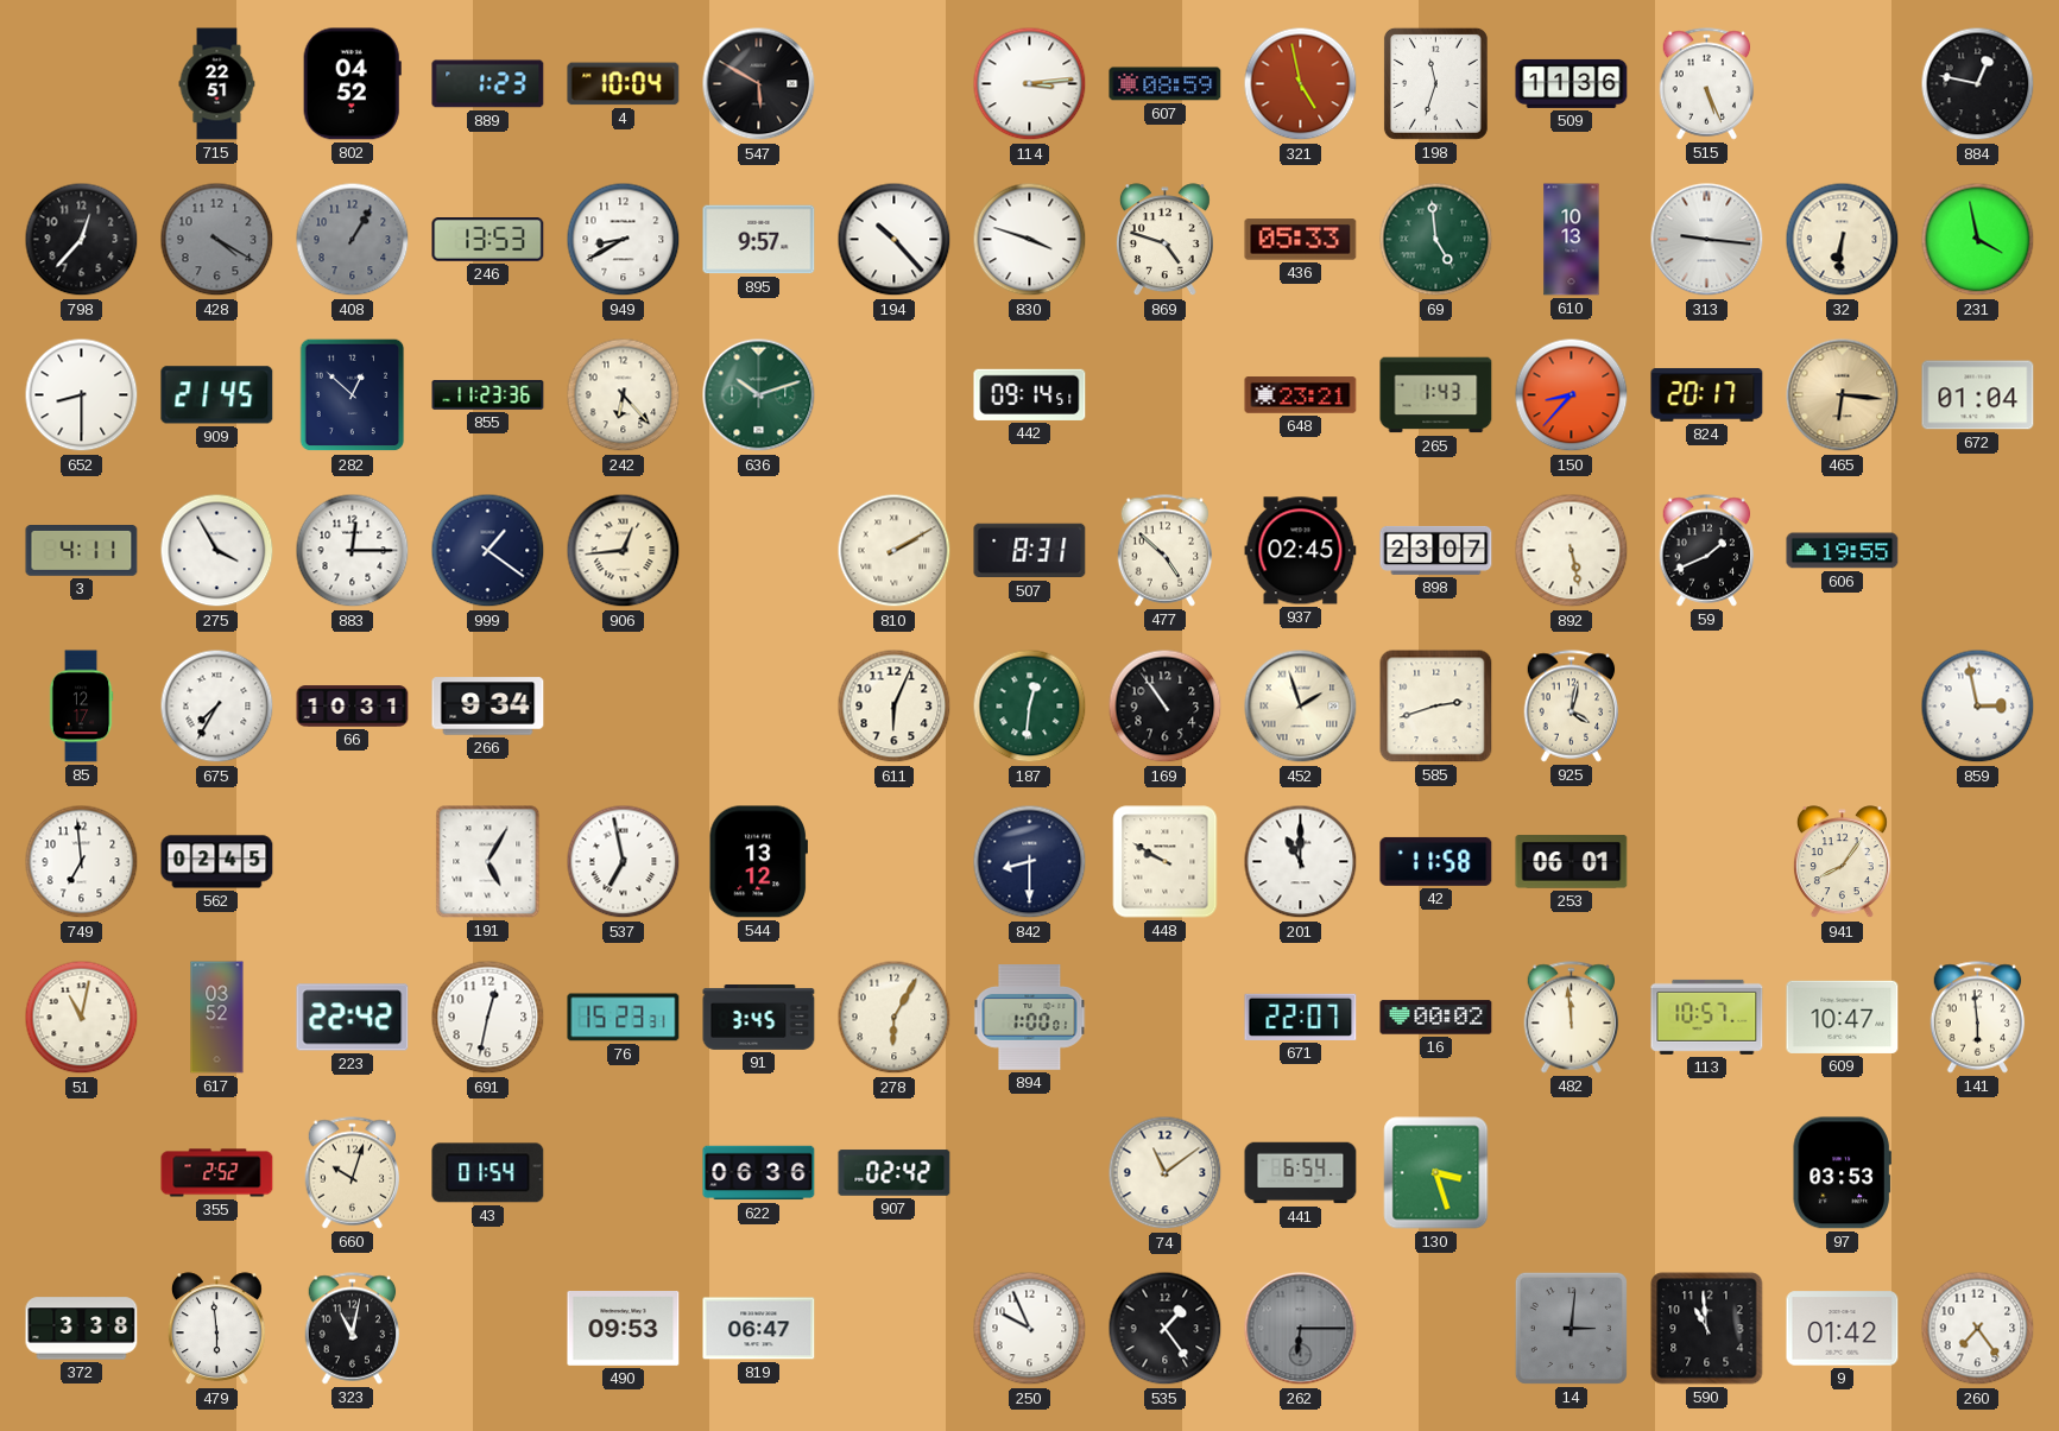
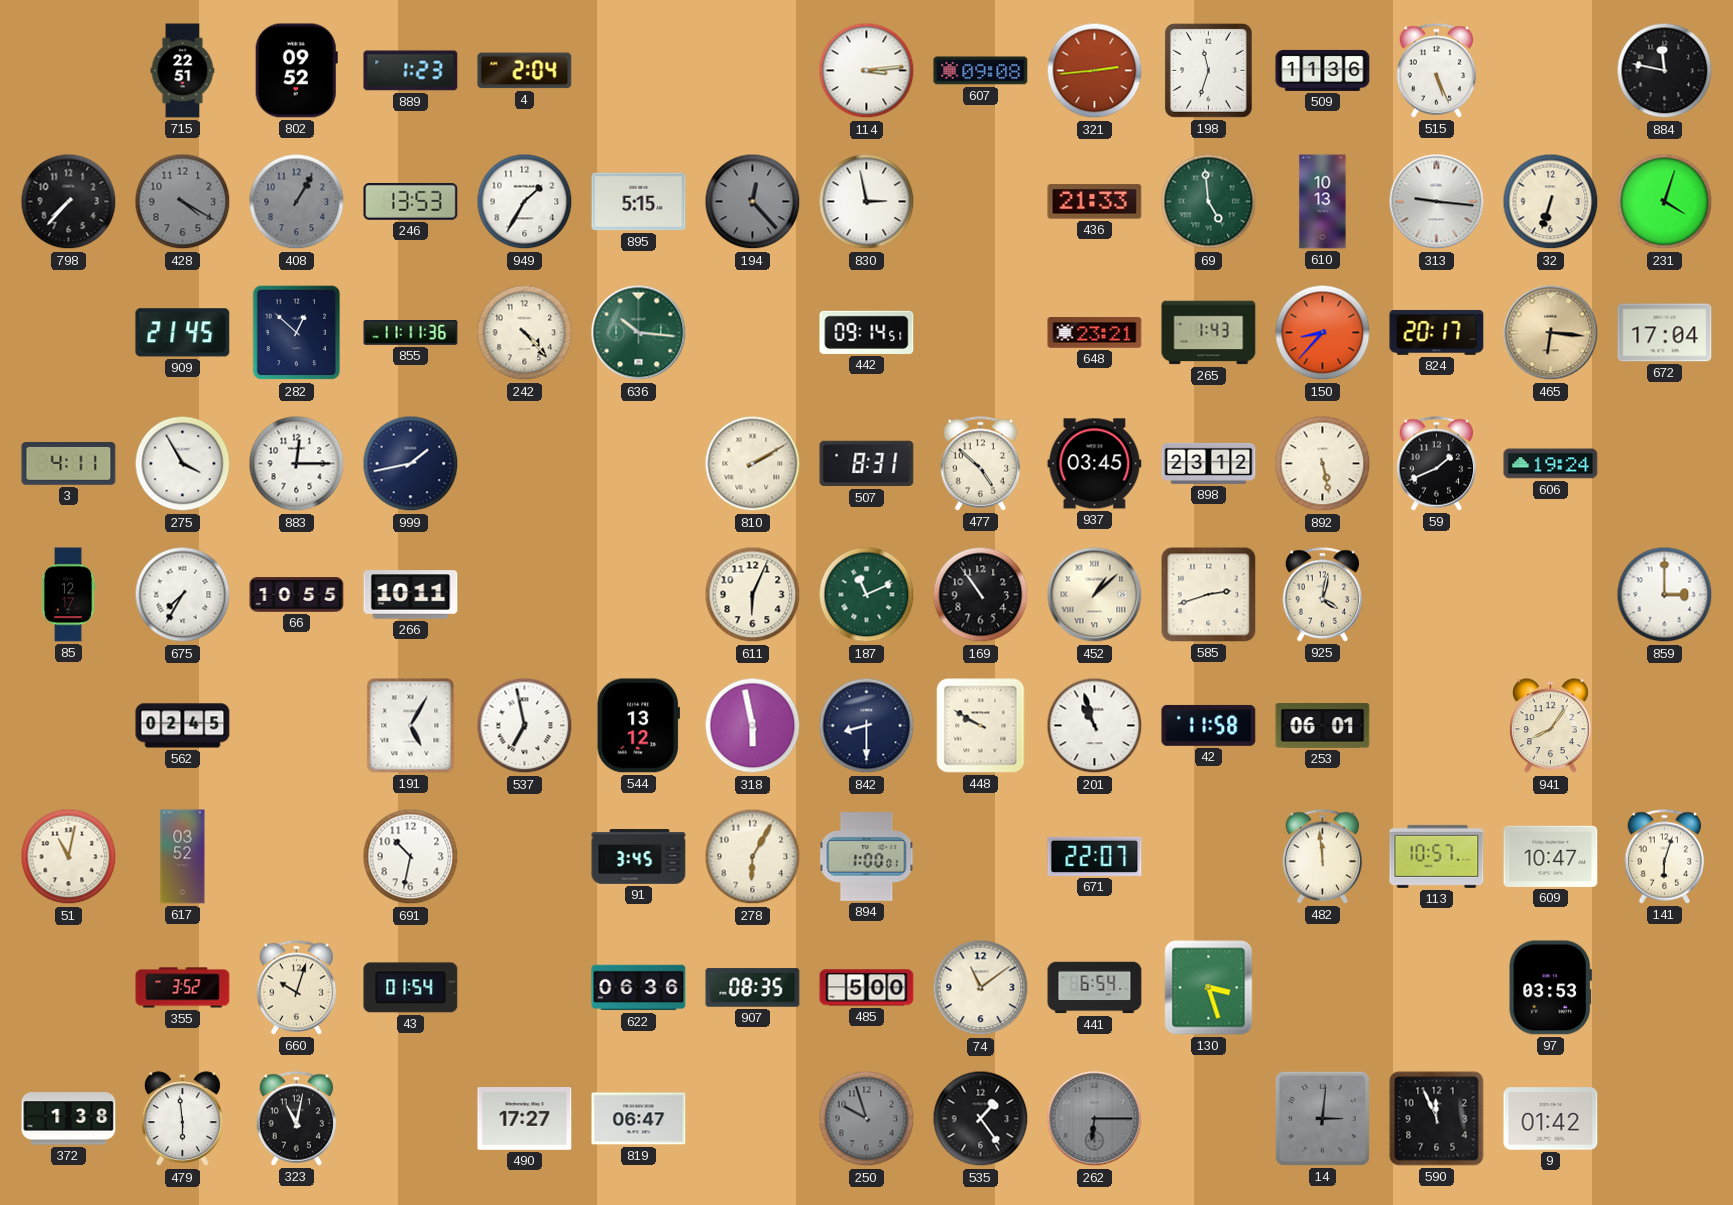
802: 04:52 -> 09:52 (296, 71)
4: 10:04 -> 2:04 (525, 71)
547: 5:50 -> none (759, 84)
607: 08:59 -> 09:08 (981, 71)
321: 4:58 -> 2:44 (1095, 71)
884: 12:47 -> 11:47 (1665, 71)
798: 12:37 -> 7:37 (69, 202)
949: 8:40 -> 1:35 (525, 202)
895: 9:57 -> 5:15 (639, 202)
194: 10:23 -> 12:23 (753, 202)
194 dial: white -> grey (753, 202)
830: 3:48 -> 2:58 (867, 202)
869: 4:48 -> none (1164, 240)
436: 05:33 -> 21:33 (1095, 202)
32: 6:31 -> 6:33 (1551, 202)
231: 3:58 -> 4:03 (1665, 202)
652: 8:30 -> none (82, 395)
855: 11:23 -> 11:11 (411, 333)
242: 6:23 -> 4:23 (525, 333)
636: 10:12 -> 10:16 (639, 333)
672: 01:04 -> 17:04 (1665, 333)
999: 1:21 -> 1:43 (411, 464)
906: 12:44 -> none (624, 551)
937: 02:45 -> 03:45 (1095, 464)
898: 23:07 -> 23:12 (1209, 463)
606: 19:55 -> 19:24 (1551, 464)
66: 10:31 -> 10:55 (297, 595)
266: 9:34 -> 10:11 (411, 595)
187: 12:31 -> 11:11 (867, 595)
452: 1:57 -> 1:08 (1095, 595)
859: 2:58 -> 3:00 (1665, 595)
749: 6:59 -> none (82, 862)
318: none -> 5:58 (753, 726)
201: 11:00 -> 10:57 (1095, 726)
223: 22:42 -> none (353, 1018)
691: 12:32 -> 10:32 (411, 857)
76: 15:23 -> none (624, 1018)
16: 00:02 -> none (1436, 1018)
141: 5:59 -> 6:03 (1665, 857)
355: 2:52 -> 3:52 (183, 988)
907: 02:42 -> 08:35 (753, 988)
485: none -> 5:00 (867, 988)
372: 3:38 -> 1:38 (69, 1119)
490: 09:53 -> 17:27 (525, 1119)
250: 9:56 -> 9:57 (867, 1119)
250 dial: white -> grey (867, 1119)
590: 10:59 -> 11:56 (1437, 1119)
260: 7:24 -> none (1978, 1329)
